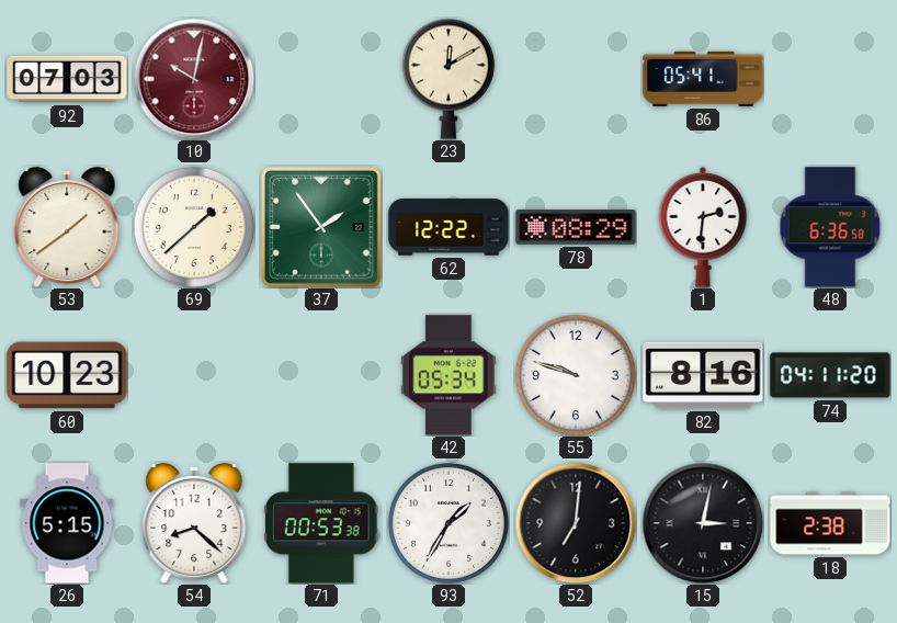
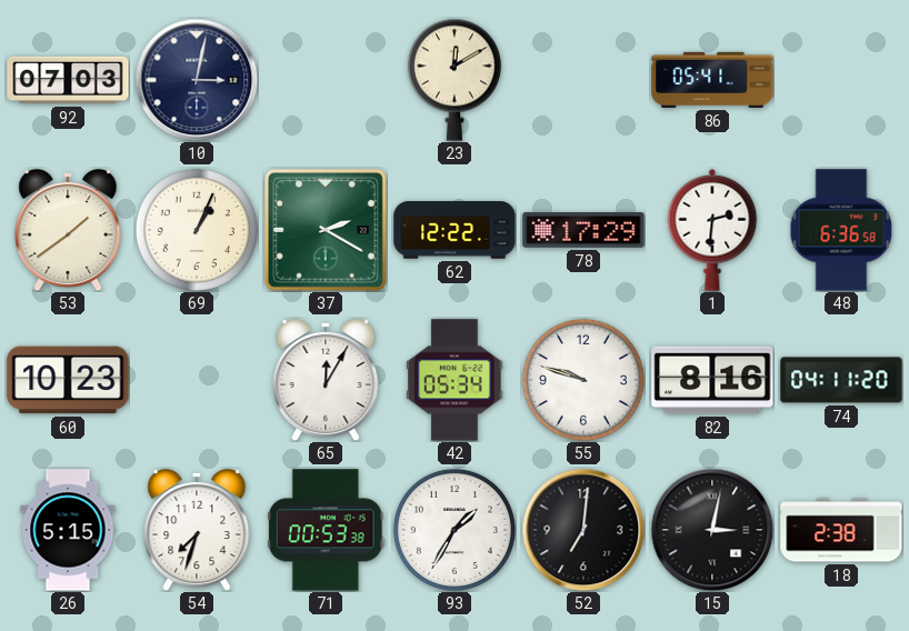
10: 10:02 -> 3:02 (197, 80)
10 dial: burgundy -> navy (197, 80)
69: 1:38 -> 1:04 (197, 230)
37: 1:54 -> 2:20 (326, 230)
78: 08:29 -> 17:29 (583, 230)
65: none -> 12:05 (326, 380)
54: 8:22 -> 7:33 (197, 530)
